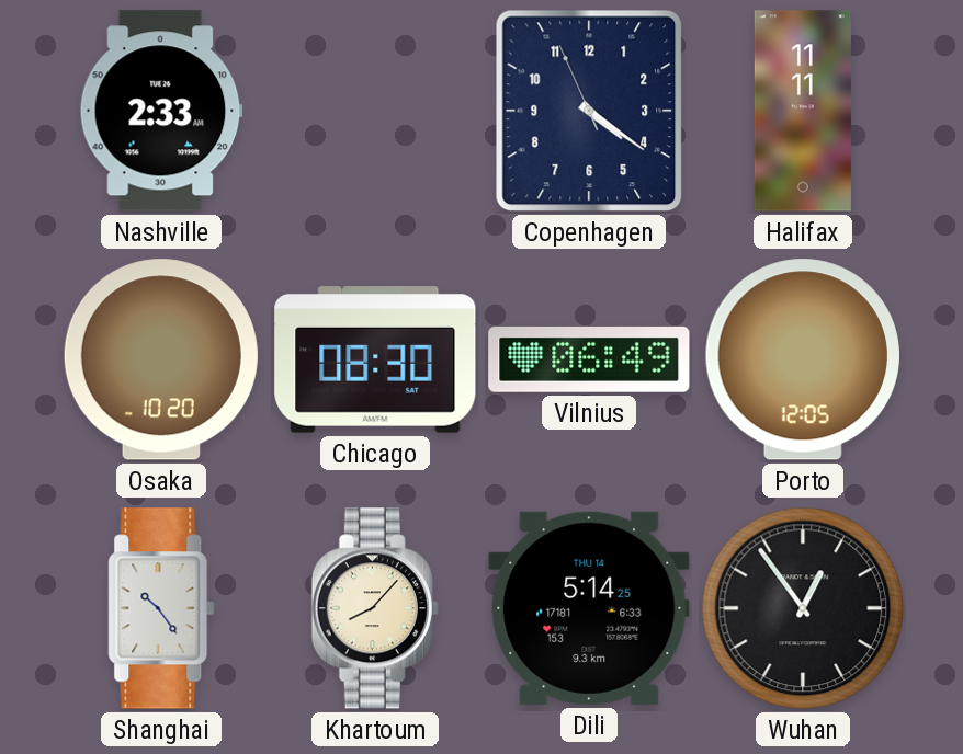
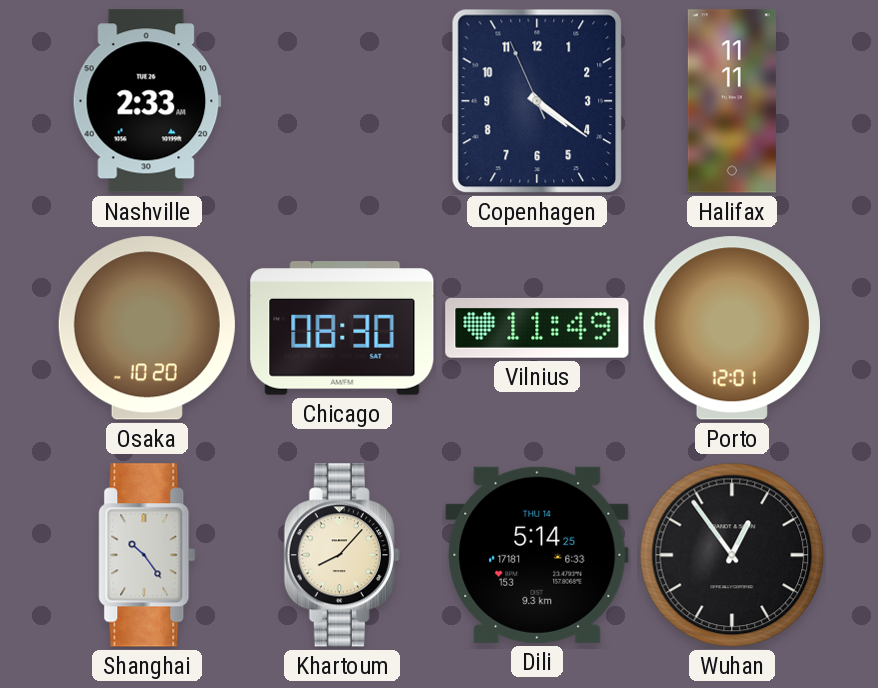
Vilnius: 06:49 -> 11:49 (537, 328)
Porto: 12:05 -> 12:01 (732, 328)
